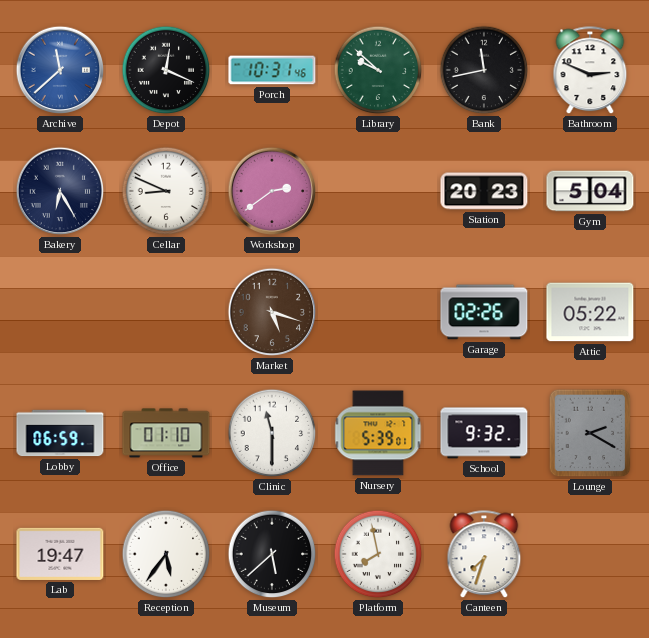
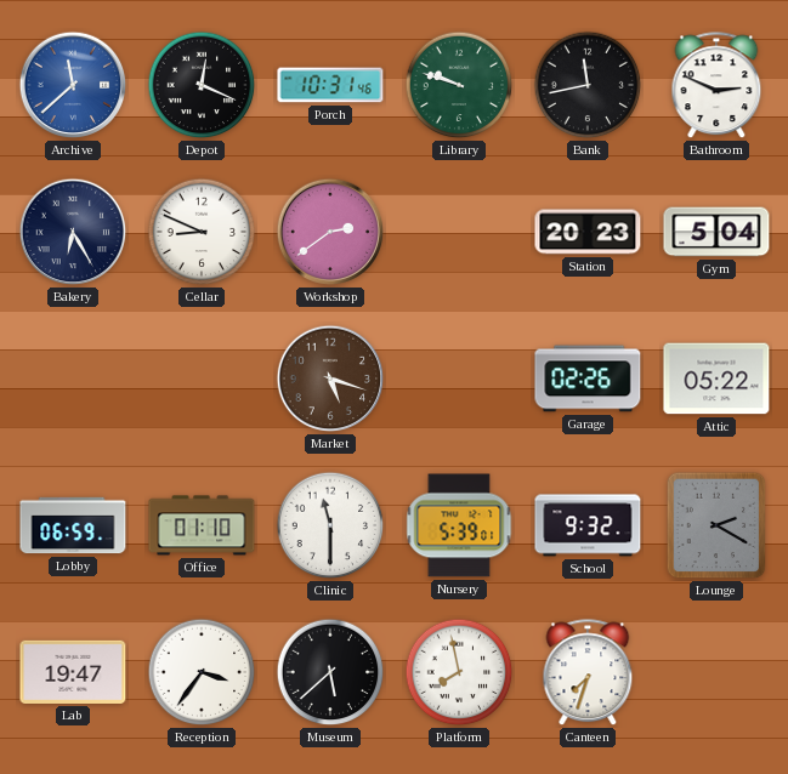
Library: 9:52 -> 9:48 (459, 85)
Reception: 5:36 -> 3:36 (202, 672)
